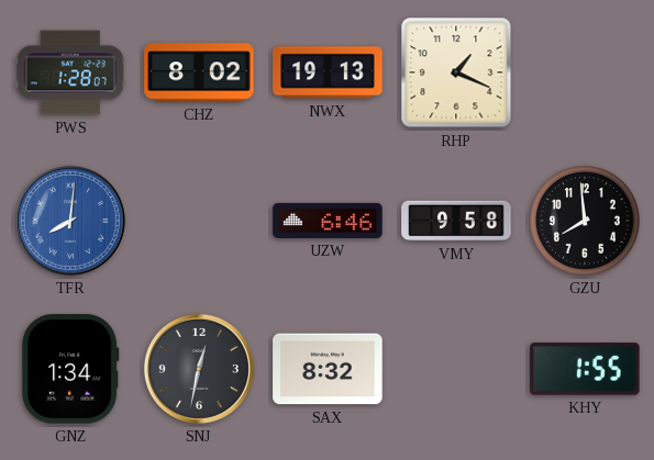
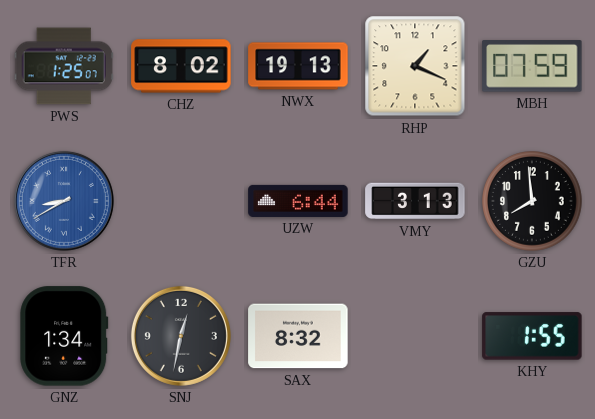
PWS: 1:28 -> 1:25 (64, 66)
MBH: none -> 07:59 (532, 66)
TFR: 8:01 -> 8:40 (64, 201)
UZW: 6:46 -> 6:44 (298, 201)
VMY: 9:58 -> 3:13 (415, 201)
